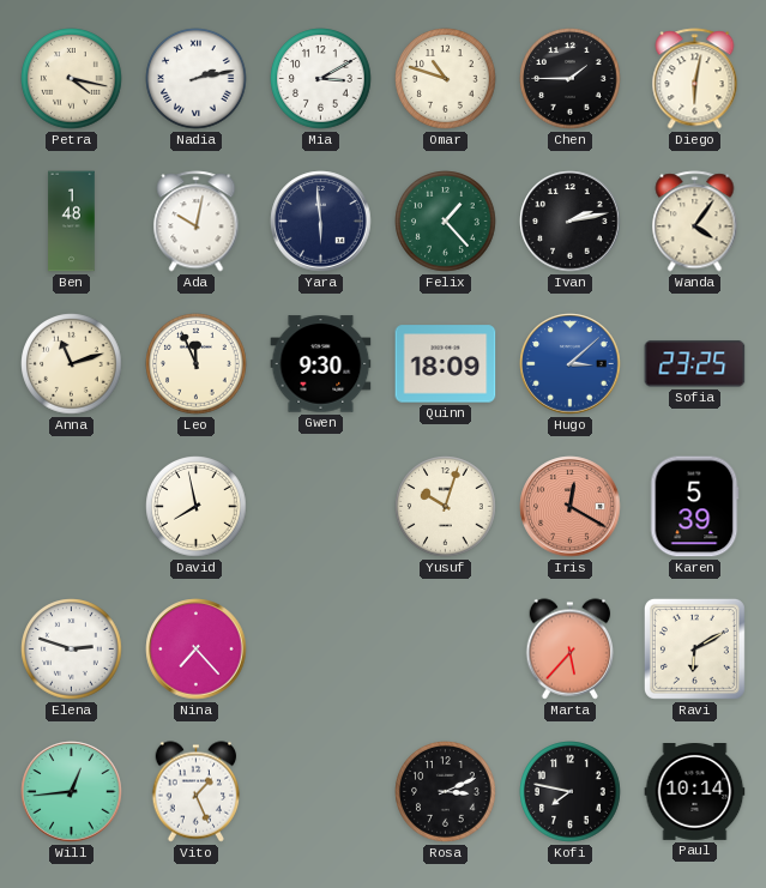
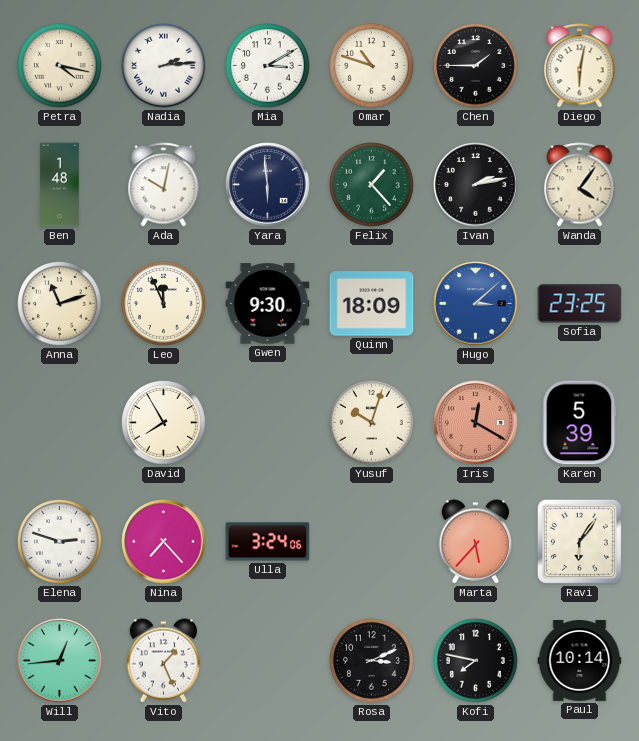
Nadia: 2:13 -> 2:14 (164, 66)
David: 7:58 -> 7:55 (164, 423)
Ulla: none -> 3:24 (268, 542)
Ravi: 6:10 -> 6:06 (579, 541)
